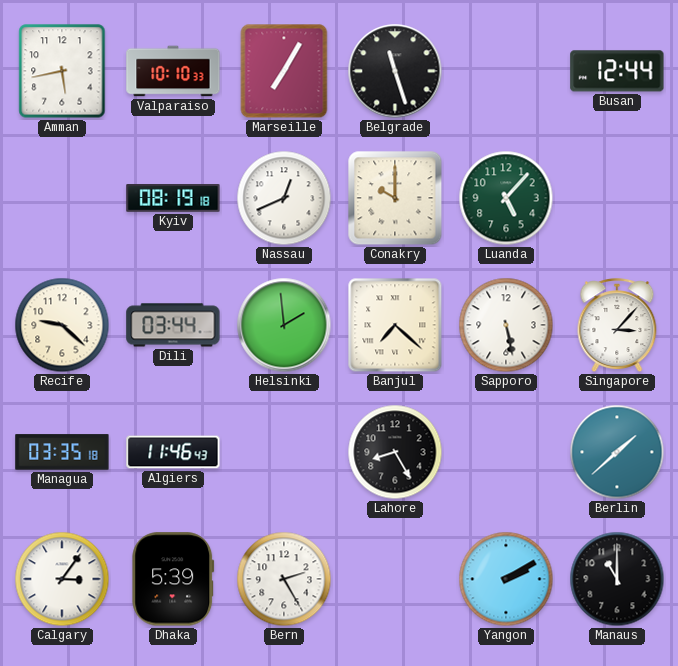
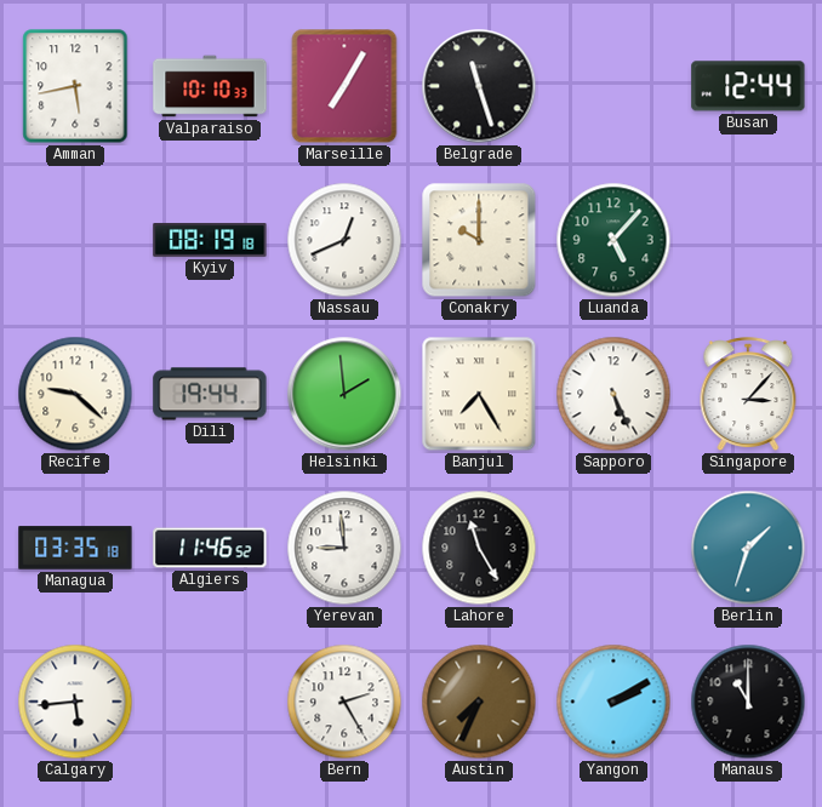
Dili: 03:44 -> 19:44 (210, 394)
Banjul: 7:22 -> 7:25 (479, 394)
Sapporo: 5:28 -> 5:26 (613, 394)
Algiers: 11:46:43 -> 11:46:52 (210, 548)
Yerevan: none -> 8:59 (344, 548)
Lahore: 8:25 -> 11:25 (479, 548)
Berlin: 1:38 -> 1:33 (748, 548)
Calgary: 3:06 -> 5:44 (75, 702)
Dhaka: 5:39 -> none (173, 579)
Austin: none -> 7:34 (479, 702)
